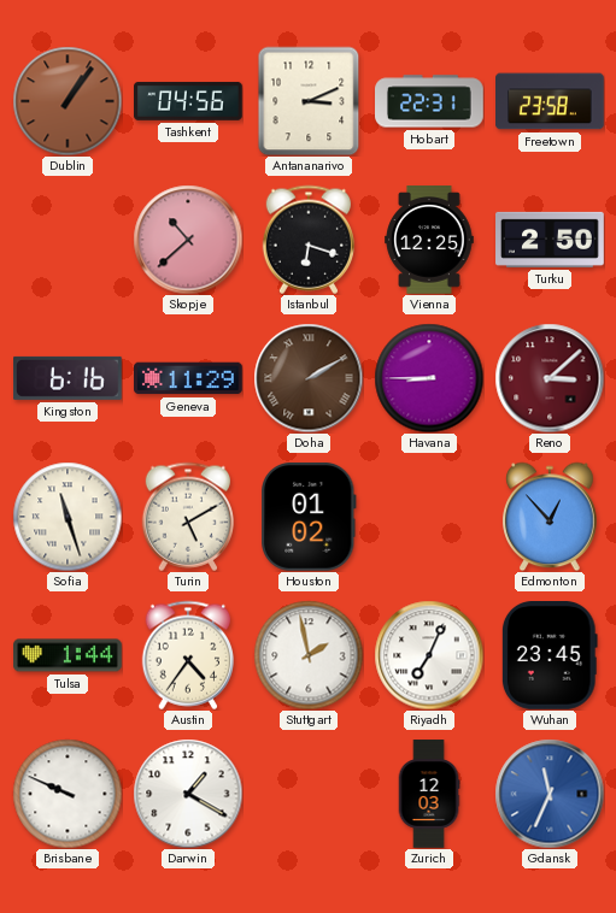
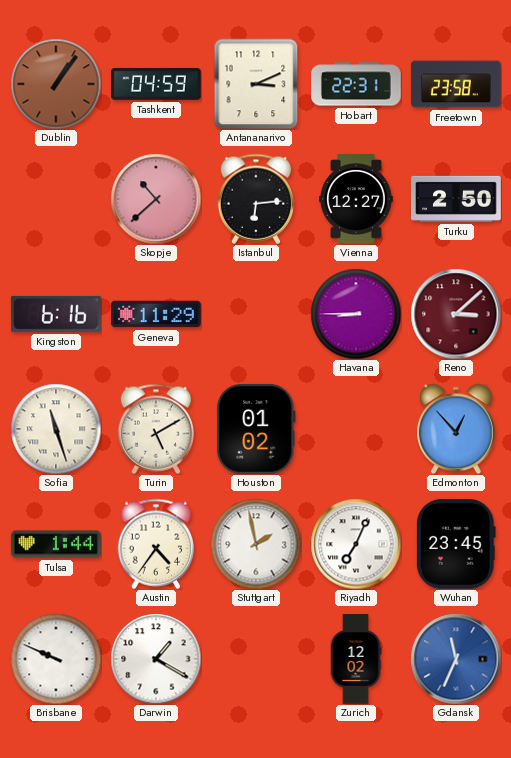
Tashkent: 04:56 -> 04:59 (157, 84)
Istanbul: 6:18 -> 6:14 (255, 199)
Vienna: 12:25 -> 12:27 (356, 199)
Doha: 2:10 -> none (309, 378)
Zurich: 12:03 -> 12:02 (356, 659)
